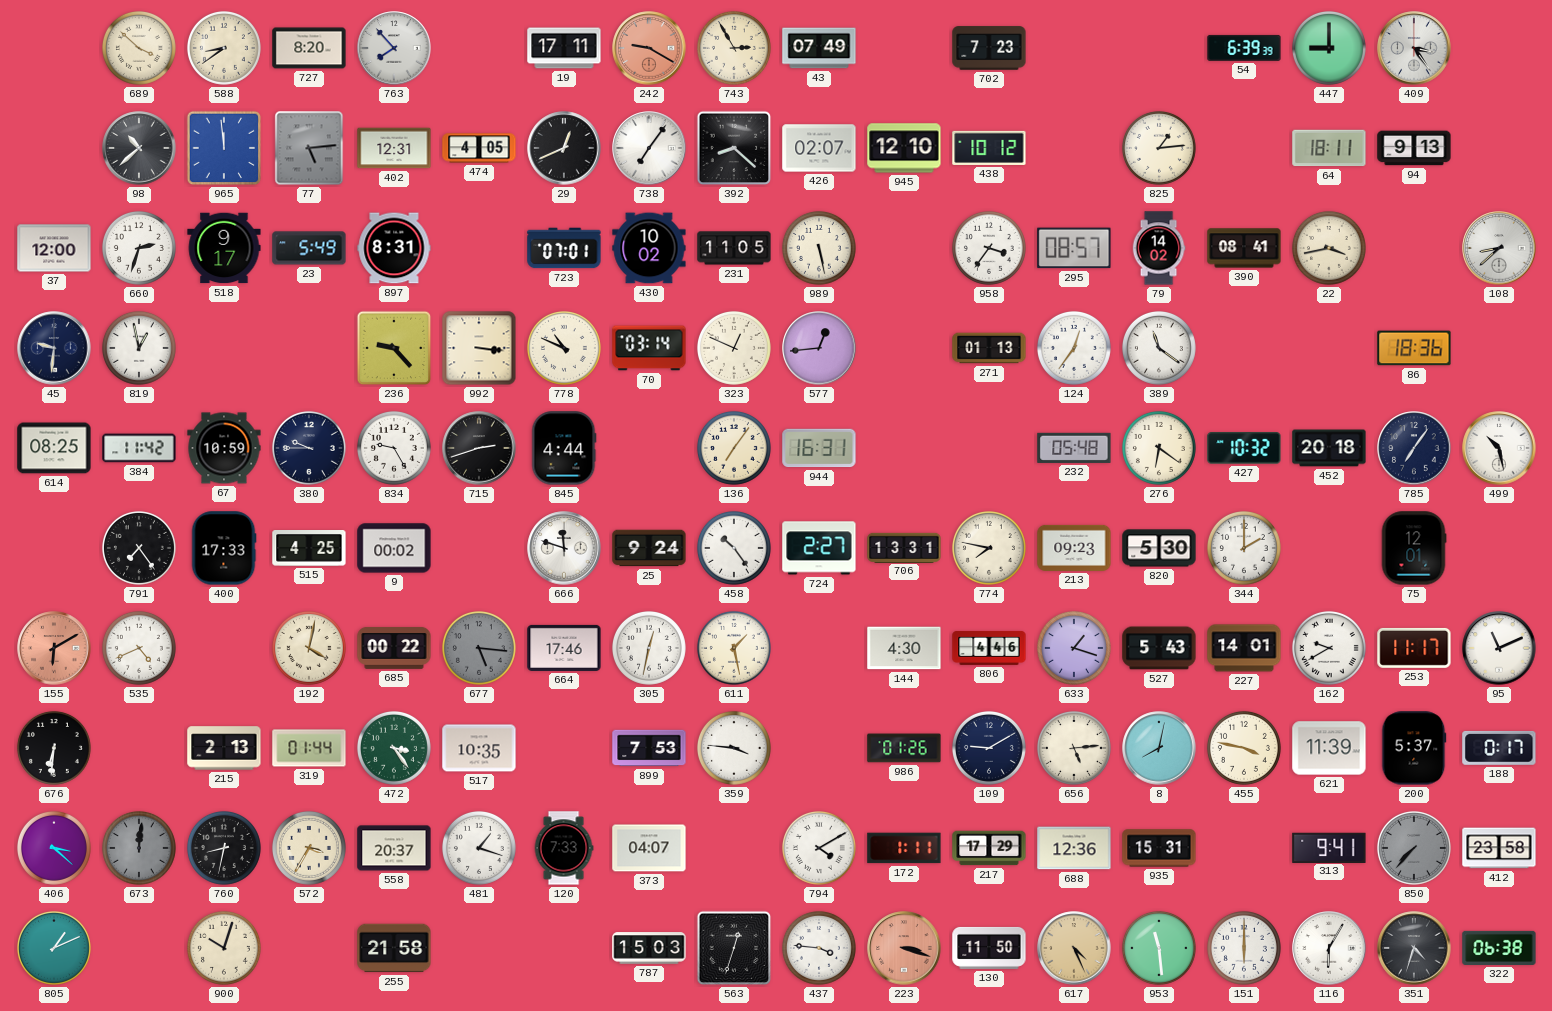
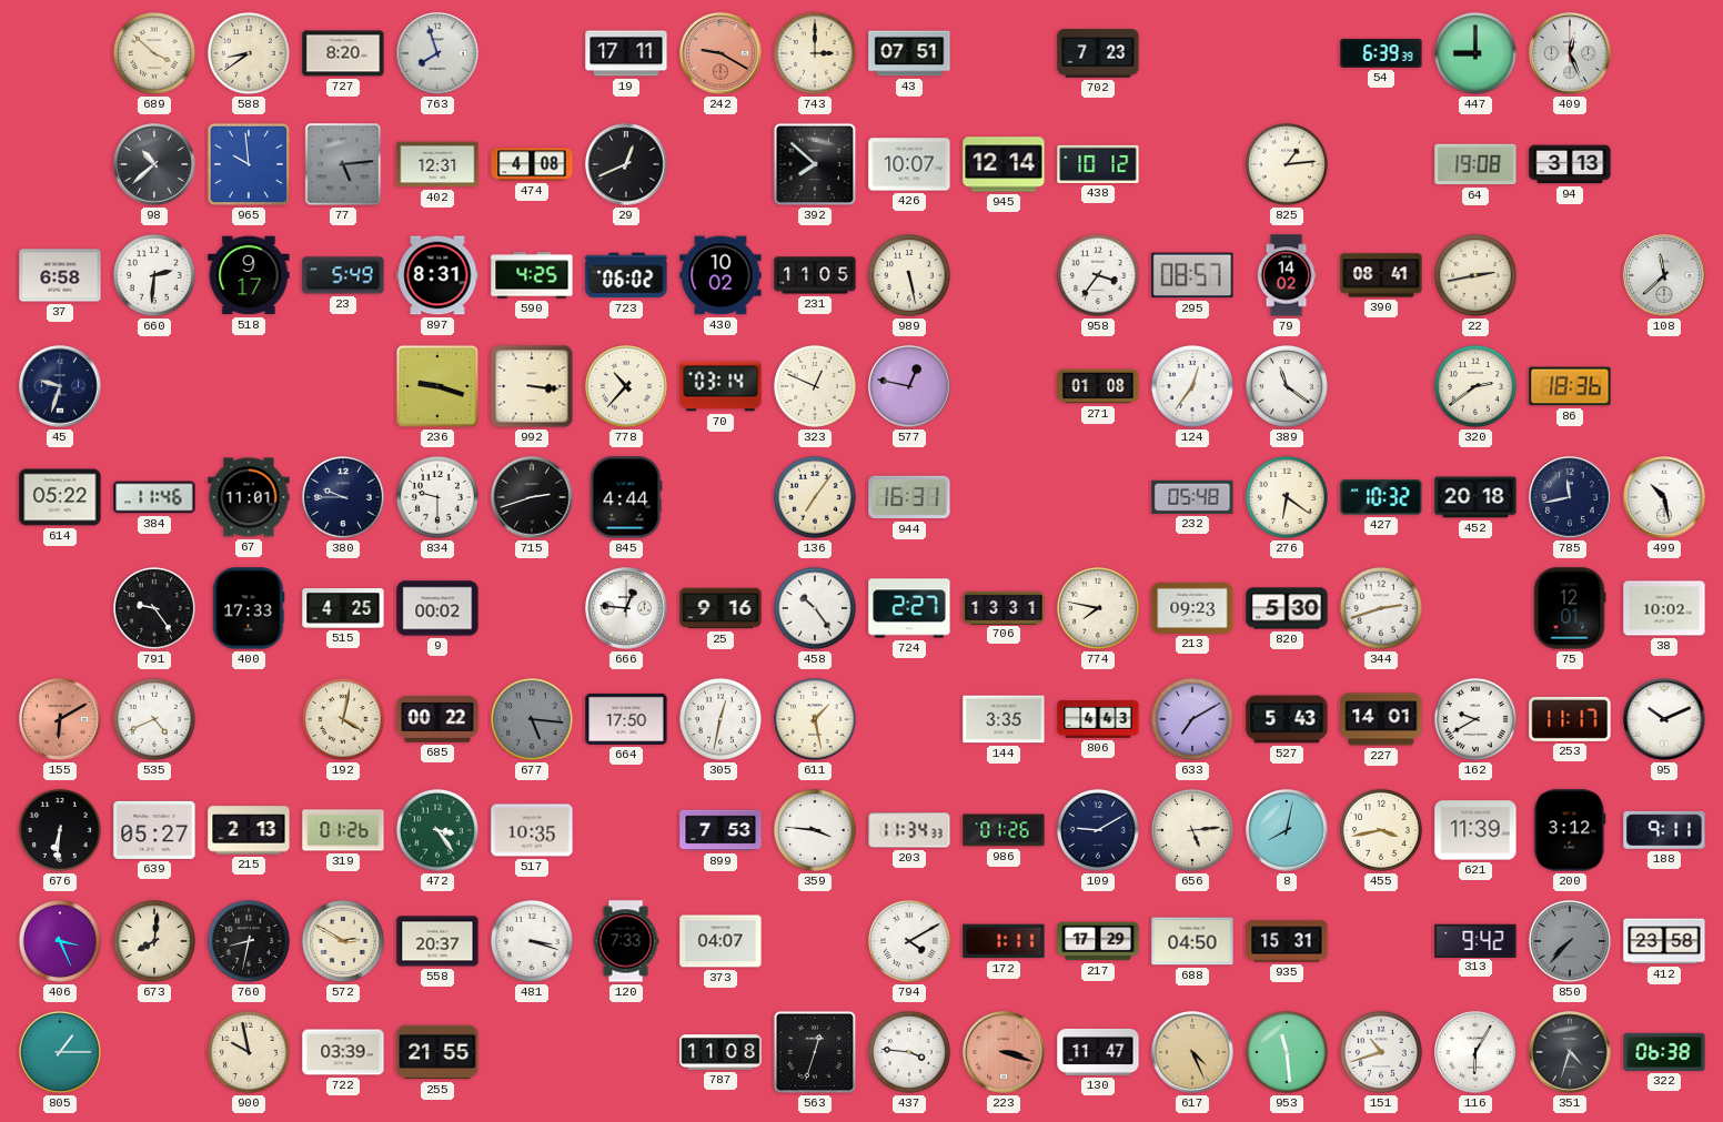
763: 7:53 -> 7:57 (437, 53)
743: 2:55 -> 3:00 (815, 53)
43: 07:49 -> 07:51 (909, 53)
409: 3:24 -> 12:26 (1570, 53)
965: 11:59 -> 9:59 (249, 164)
474: 4:05 -> 4:08 (532, 164)
738: 7:06 -> none (649, 148)
392: 8:22 -> 7:52 (815, 164)
426: 02:07 -> 10:07 (909, 164)
945: 12:10 -> 12:14 (1004, 164)
64: 18:11 -> 19:08 (1475, 164)
94: 9:13 -> 3:13 (1570, 164)
37: 12:00 -> 6:58 (60, 275)
660: 2:33 -> 2:31 (154, 275)
590: none -> 4:25 (532, 275)
723: 07:01 -> 06:02 (626, 275)
22: 3:43 -> 2:43 (1475, 275)
108: 8:38 -> 11:38 (1664, 275)
45: 9:31 -> 9:33 (60, 386)
819: 12:58 -> none (139, 348)
236: 9:23 -> 9:18 (437, 386)
778: 10:49 -> 10:37 (626, 386)
577: 12:44 -> 12:47 (909, 386)
271: 01:13 -> 01:08 (1098, 386)
320: none -> 2:39 (1475, 386)
614: 08:25 -> 05:22 (60, 497)
384: 11:42 -> 11:46 (154, 497)
67: 10:59 -> 11:01 (249, 497)
834: 9:25 -> 9:30 (437, 497)
785: 7:06 -> 11:43 (1570, 497)
791: 7:24 -> 9:24 (154, 608)
666: 11:48 -> 12:46 (626, 608)
25: 9:24 -> 9:16 (721, 608)
344: 2:00 -> 2:42 (1381, 608)
38: none -> 10:02 (1664, 608)
664: 17:46 -> 17:50 (626, 719)
144: 4:30 -> 3:35 (1004, 719)
806: 4:46 -> 4:43 (1098, 719)
633: 1:18 -> 7:10 (1192, 719)
95: 11:11 -> 10:11 (1664, 719)
639: none -> 05:27 (154, 830)
319: 01:44 -> 01:26 (343, 830)
203: none -> 11:34 (909, 830)
455: 3:47 -> 3:43 (1381, 830)
200: 5:37 -> 3:12 (1570, 830)
188: 0:17 -> 9:11 (1664, 830)
406: 3:22 -> 3:26 (60, 941)
673: 12:01 -> 8:01 (154, 941)
673 dial: grey -> cream (154, 941)
572: 3:35 -> 2:50 (343, 941)
481: 1:18 -> 3:18 (532, 941)
688: 12:36 -> 04:50 (1192, 941)
313: 9:41 -> 9:42 (1475, 940)
805: 1:11 -> 1:15 (60, 1052)
900: 10:03 -> 9:58 (249, 1052)
722: none -> 03:39 (343, 1052)
255: 21:58 -> 21:55 (437, 1052)
787: 15:03 -> 11:08 (721, 1052)
130: 11:50 -> 11:47 (1098, 1052)
151: 6:00 -> 10:42 (1381, 1052)
